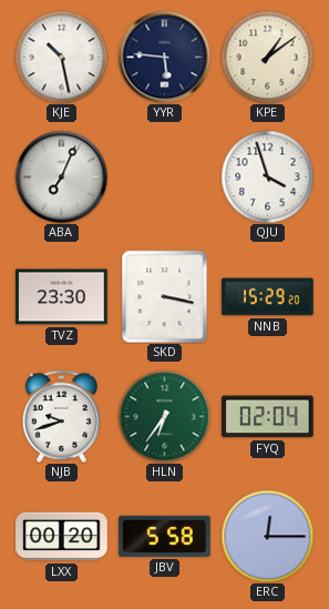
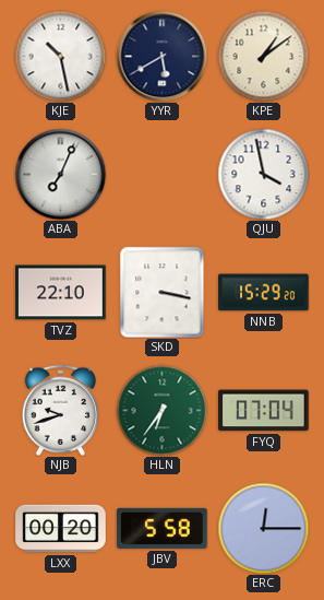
YYR: 5:46 -> 5:40 (161, 56)
QJU: 3:57 -> 3:58 (263, 174)
TVZ: 23:30 -> 22:10 (61, 293)
FYQ: 02:04 -> 07:04 (264, 411)
